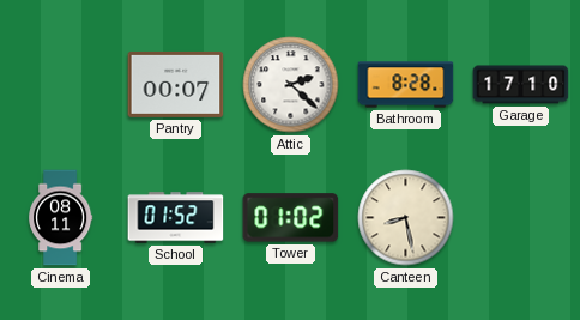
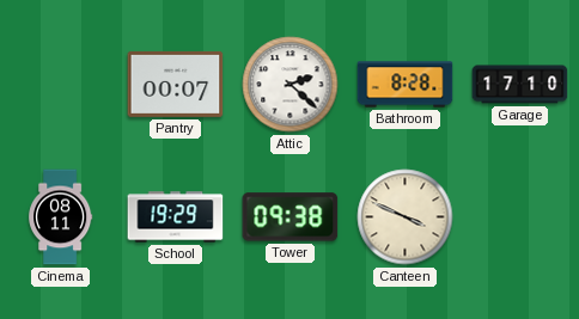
School: 01:52 -> 19:29 (176, 217)
Tower: 01:02 -> 09:38 (291, 217)
Canteen: 8:28 -> 3:49 (406, 217)
